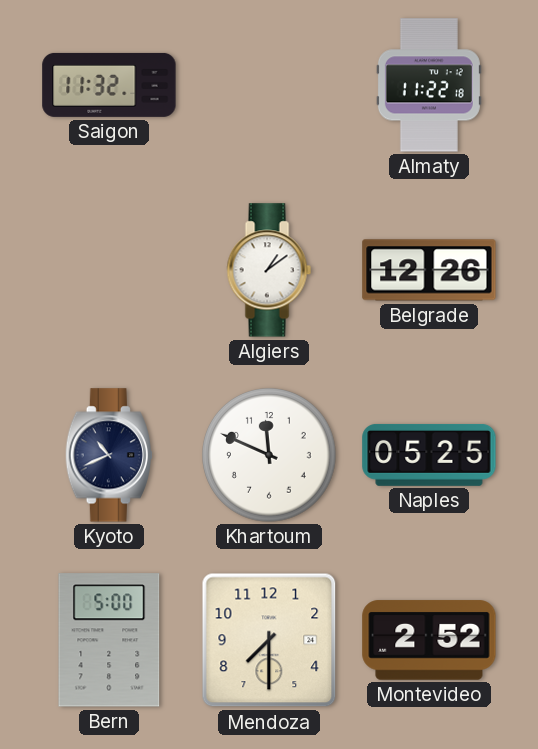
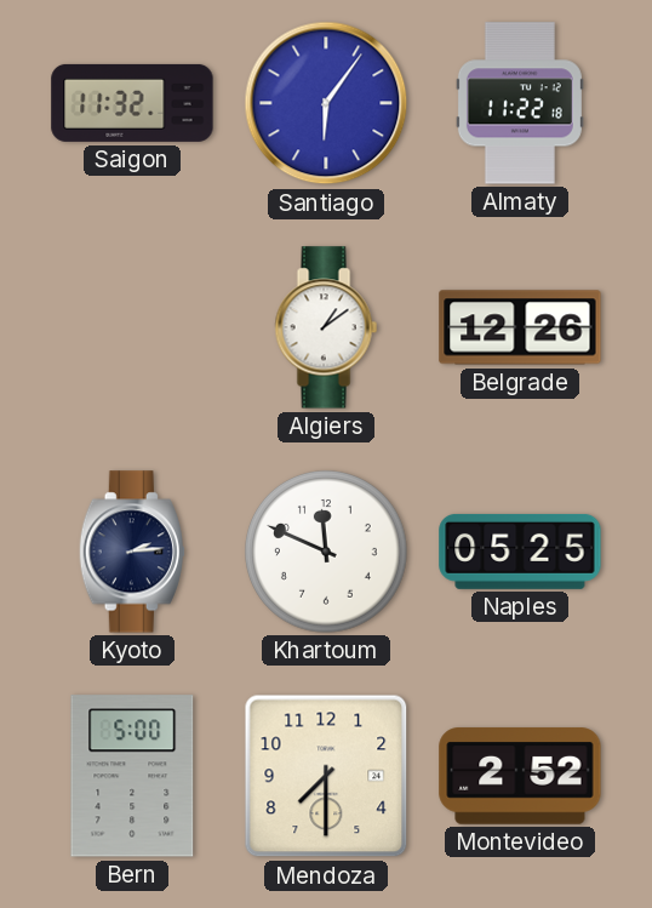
Santiago: none -> 6:06 (326, 103)
Kyoto: 10:41 -> 2:14 (132, 552)
